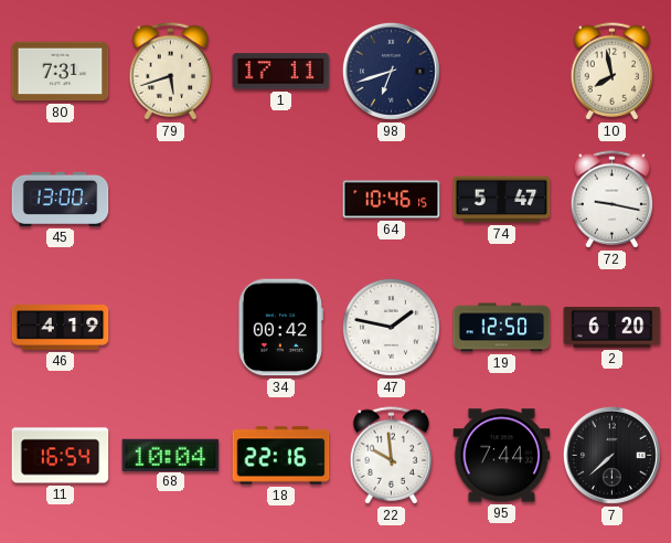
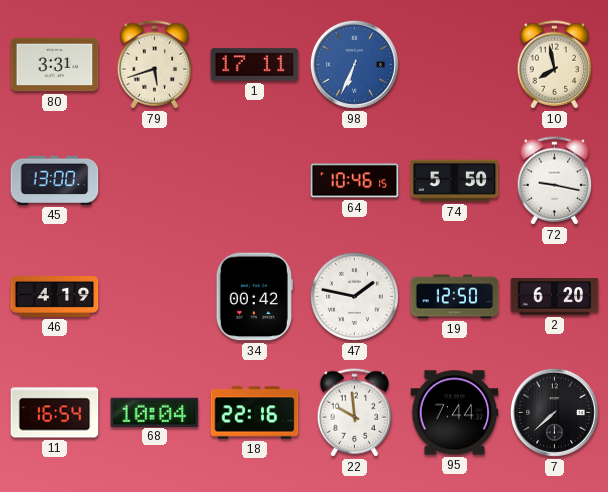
80: 7:31 -> 3:31 (55, 65)
98: 6:42 -> 6:34 (354, 64)
98 dial: navy -> blue (354, 64)
74: 5:47 -> 5:50 (455, 181)
